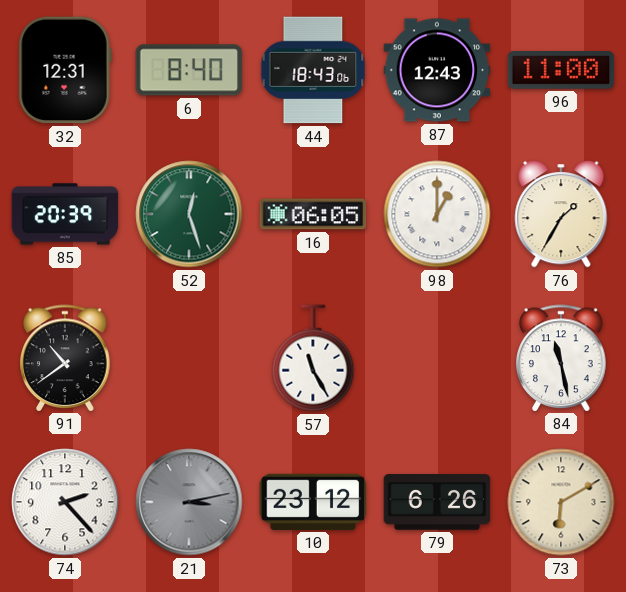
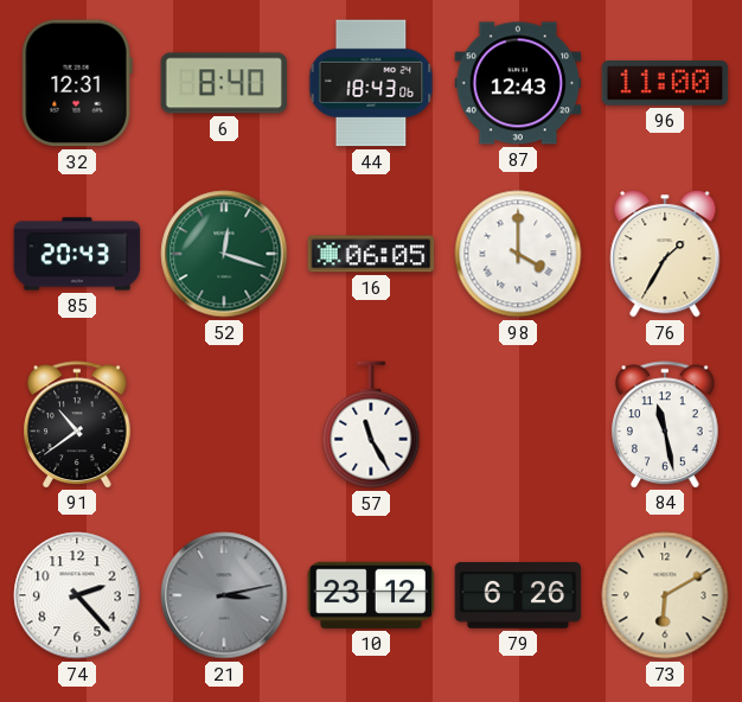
85: 20:39 -> 20:43 (77, 254)
52: 12:27 -> 12:18 (224, 254)
98: 1:00 -> 4:00 (518, 254)
